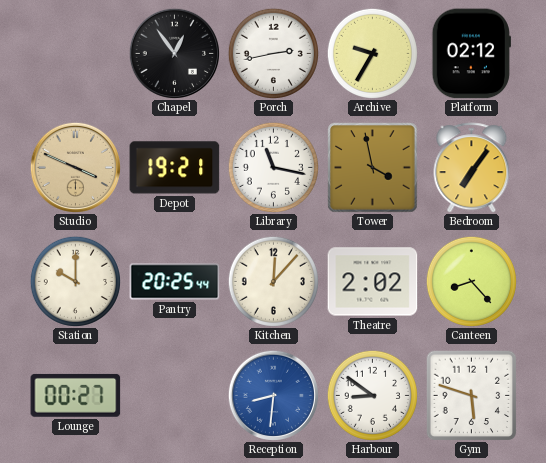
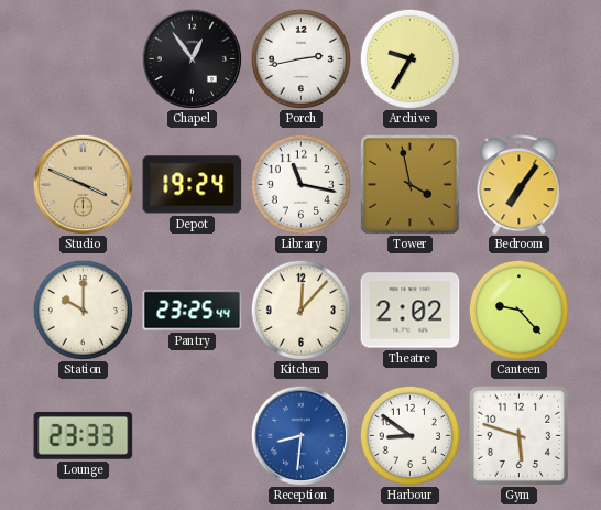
Platform: 02:12 -> none (471, 54)
Depot: 19:21 -> 19:24 (193, 185)
Pantry: 20:25 -> 23:25 (193, 311)
Canteen: 8:23 -> 9:23 (518, 310)
Lounge: 00:27 -> 23:33 (84, 435)
